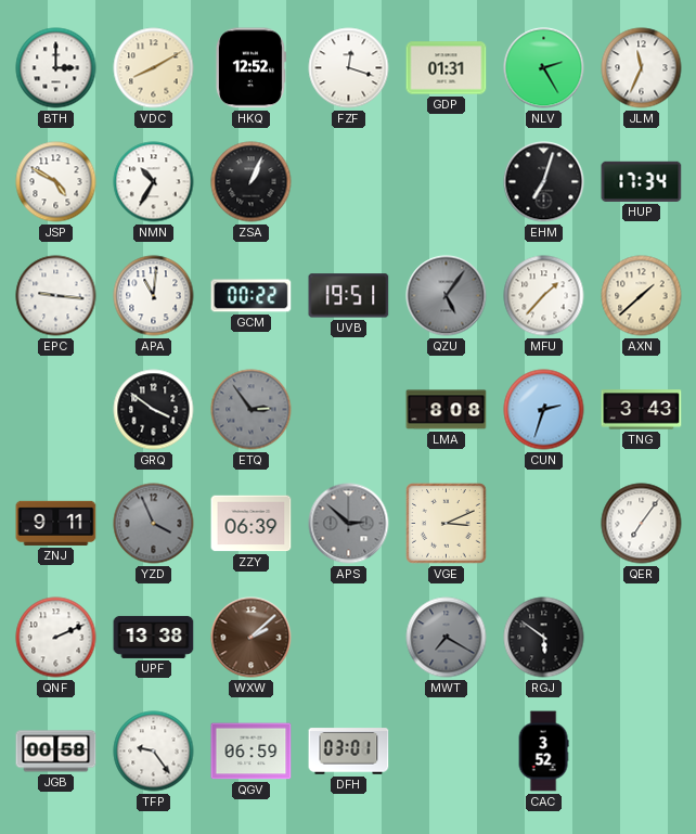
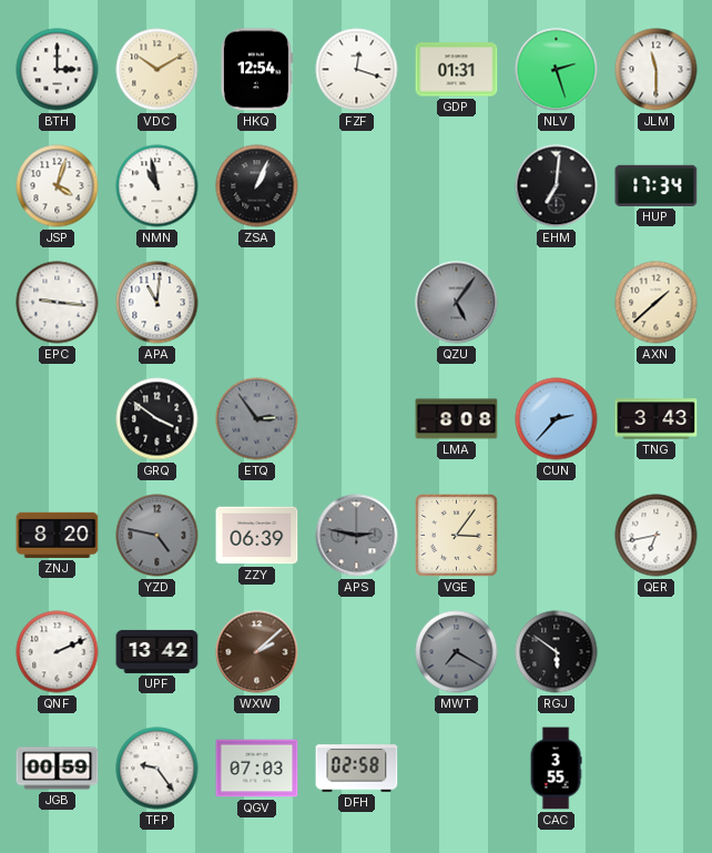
VDC: 8:10 -> 10:10 (157, 70)
HKQ: 12:52 -> 12:54 (256, 70)
NLV: 2:25 -> 2:27 (557, 70)
JLM: 11:34 -> 11:30 (657, 70)
JSP: 4:50 -> 4:03 (58, 186)
NMN: 10:35 -> 10:58 (157, 186)
EHM: 7:03 -> 7:01 (557, 186)
GCM: 00:22 -> none (252, 296)
UVB: 19:51 -> none (349, 296)
MFU: 1:37 -> none (544, 296)
CUN: 2:33 -> 2:37 (557, 419)
ZNJ: 9:11 -> 8:20 (58, 535)
YZD: 3:56 -> 4:47 (157, 536)
APS: 2:52 -> 2:47 (357, 536)
VGE: 3:11 -> 3:06 (457, 536)
QER: 7:06 -> 6:43 (657, 536)
UPF: 13:38 -> 13:42 (157, 651)
JGB: 00:58 -> 00:59 (58, 769)
QGV: 06:59 -> 07:03 (257, 769)
DFH: 03:01 -> 02:58 (357, 769)
CAC: 3:52 -> 3:55 (556, 769)
